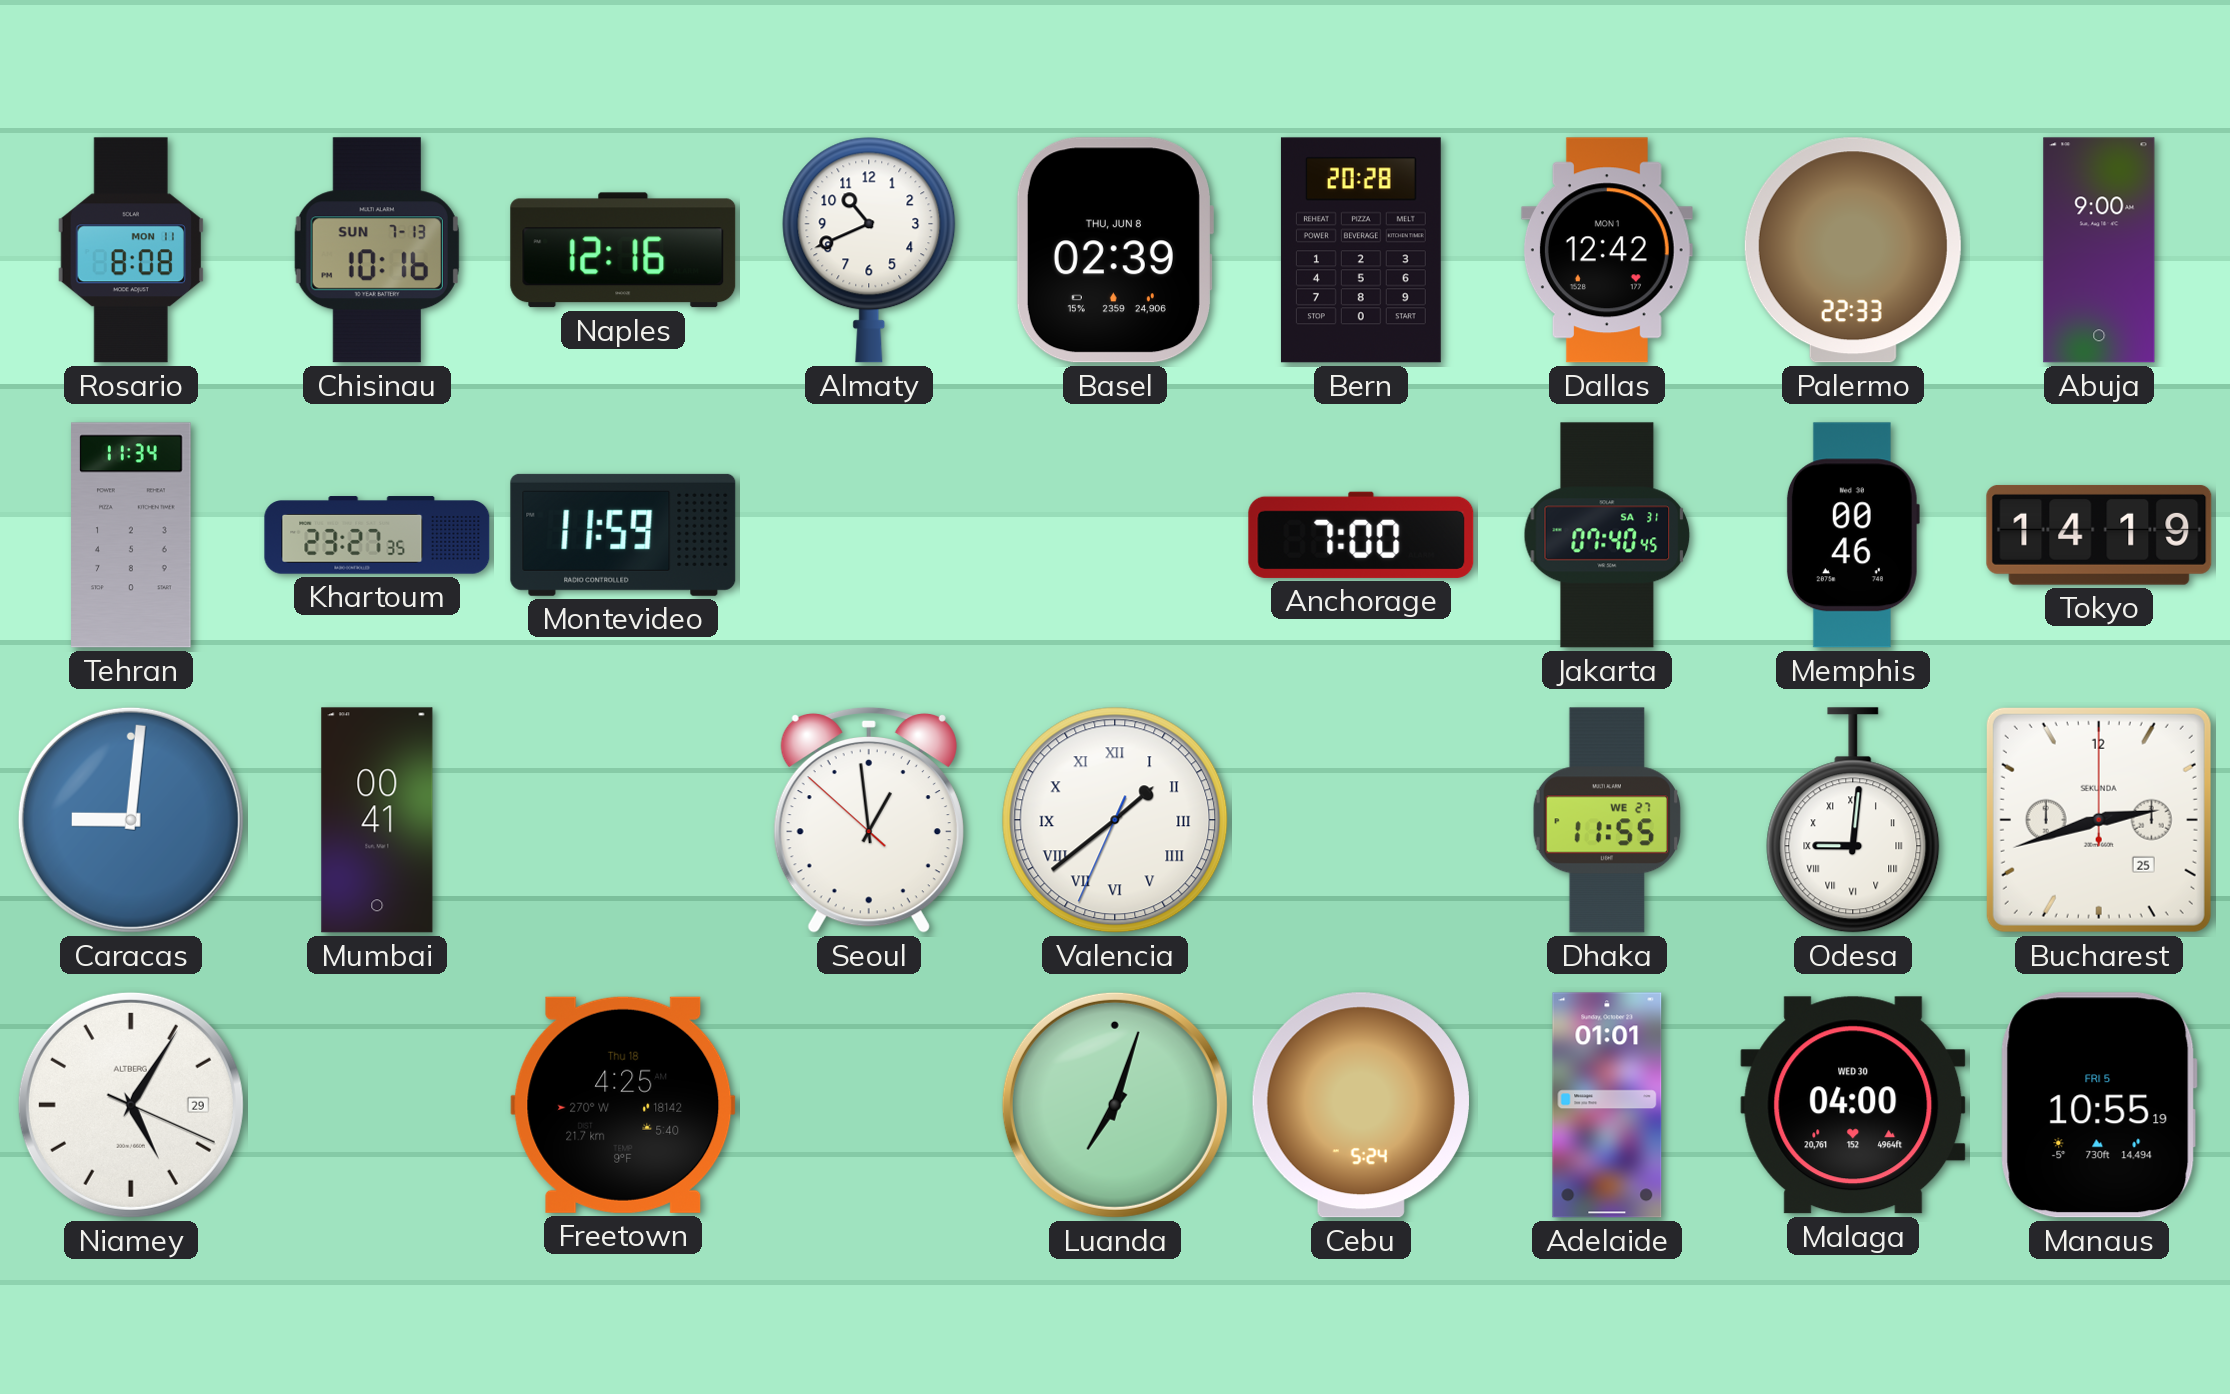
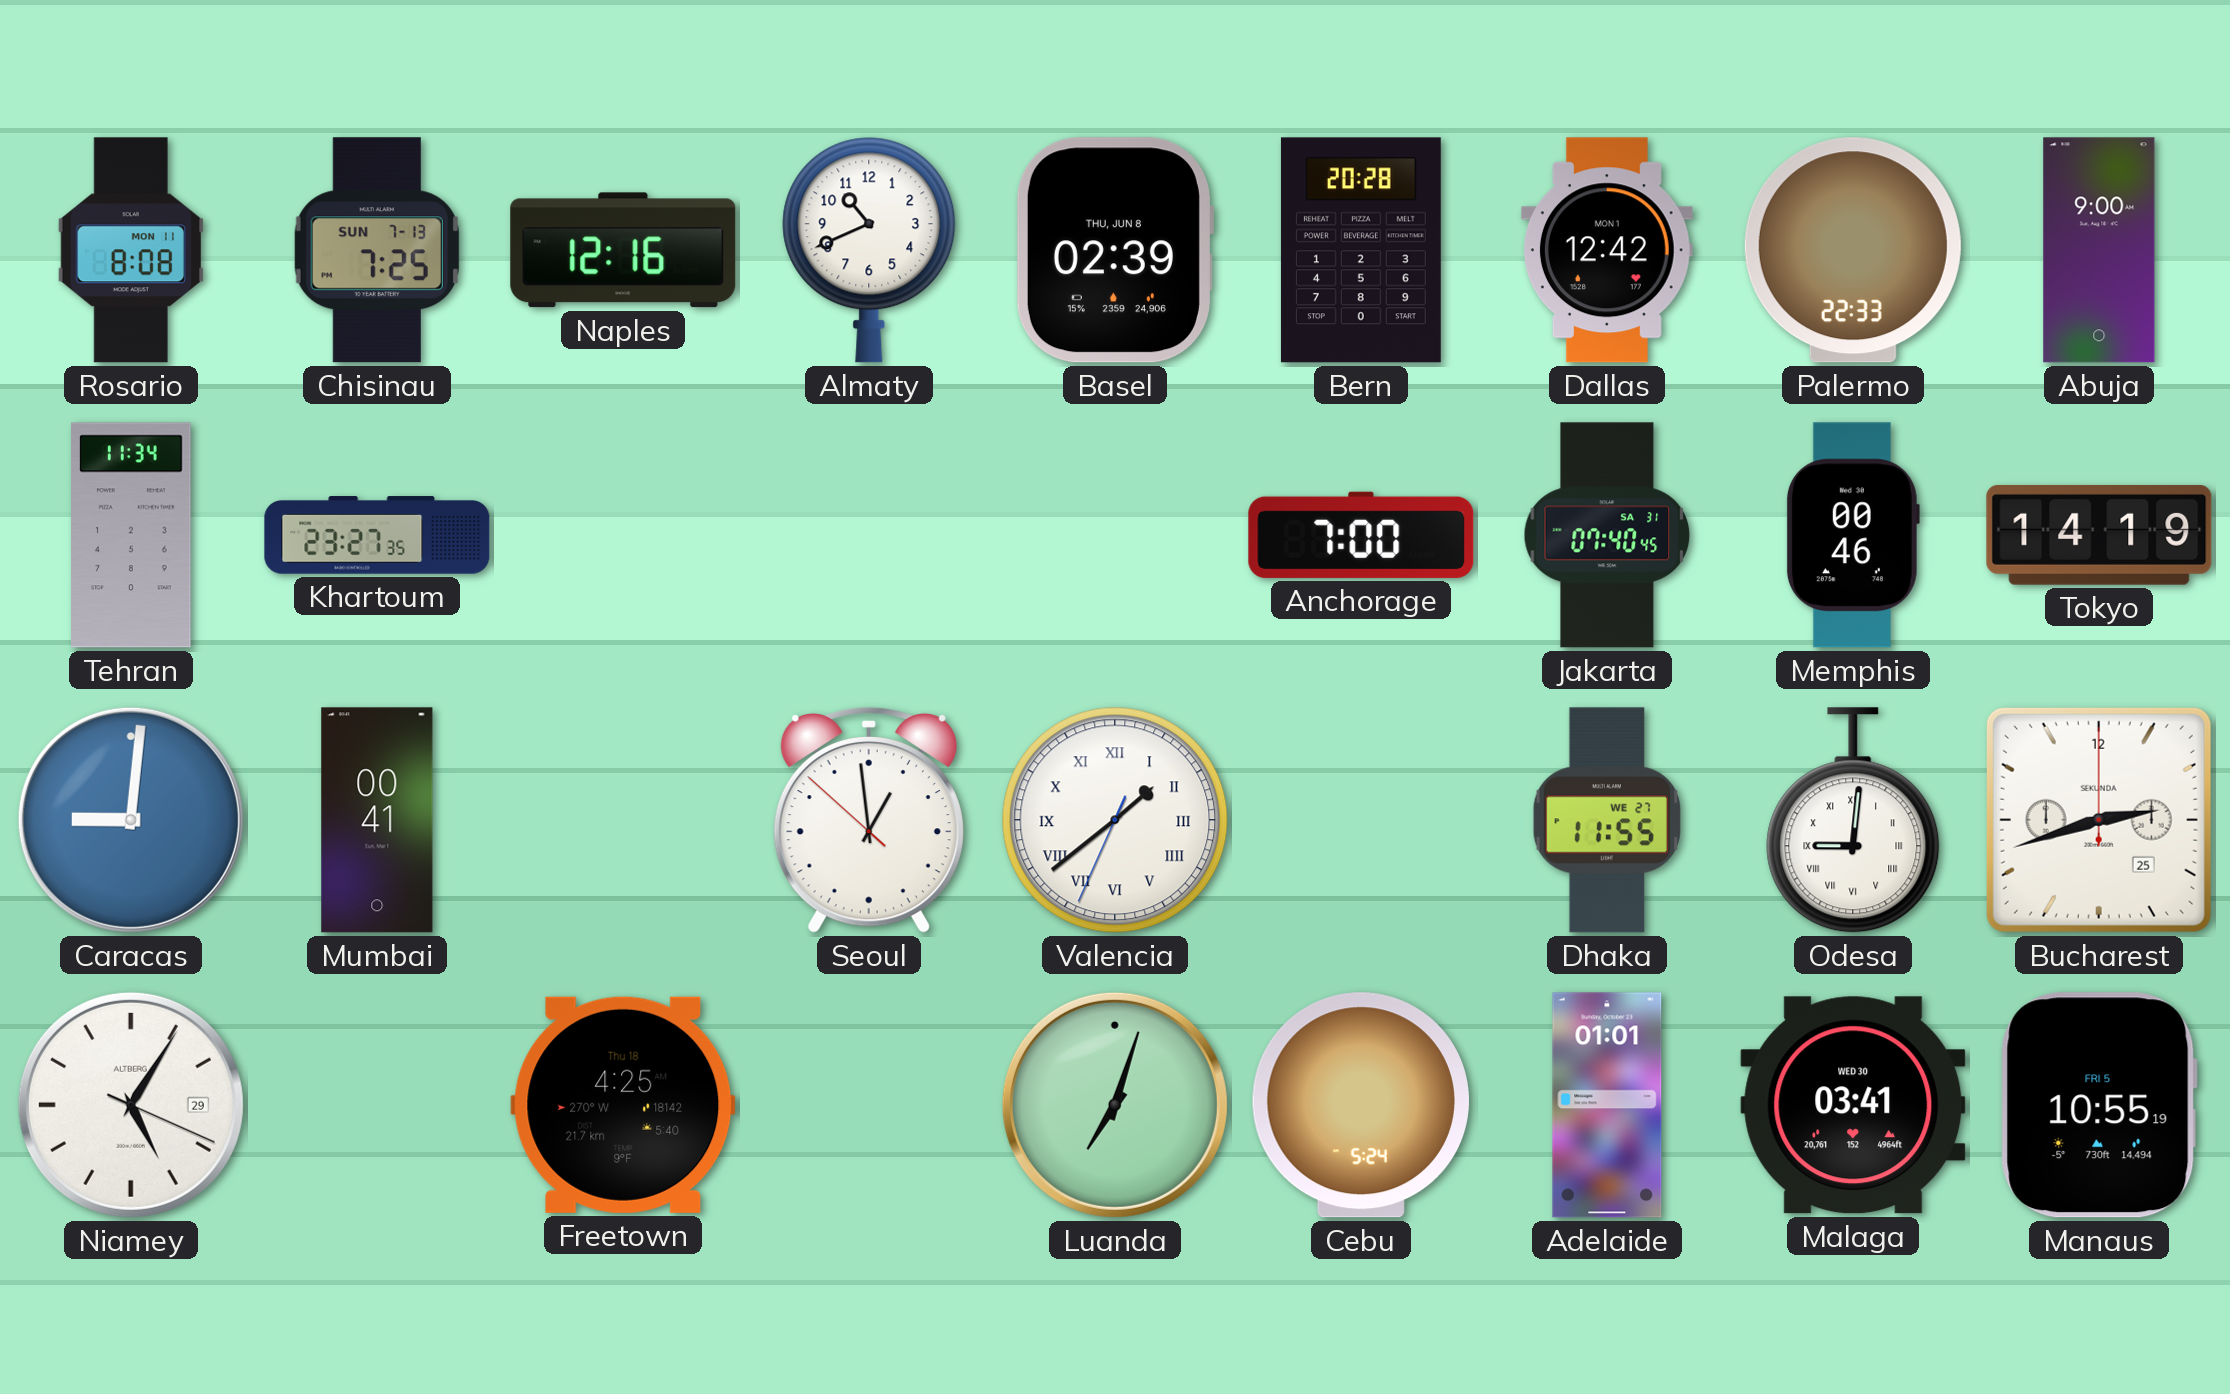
Chisinau: 10:16 -> 7:25 (377, 250)
Montevideo: 11:59 -> none (623, 535)
Malaga: 04:00 -> 03:41 (1853, 1105)
